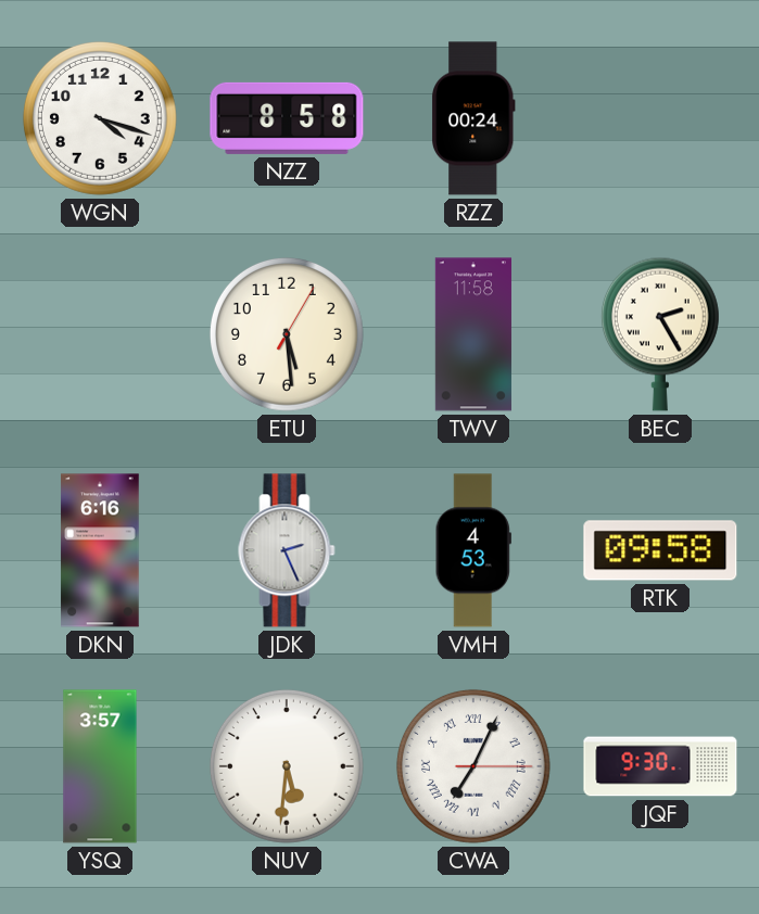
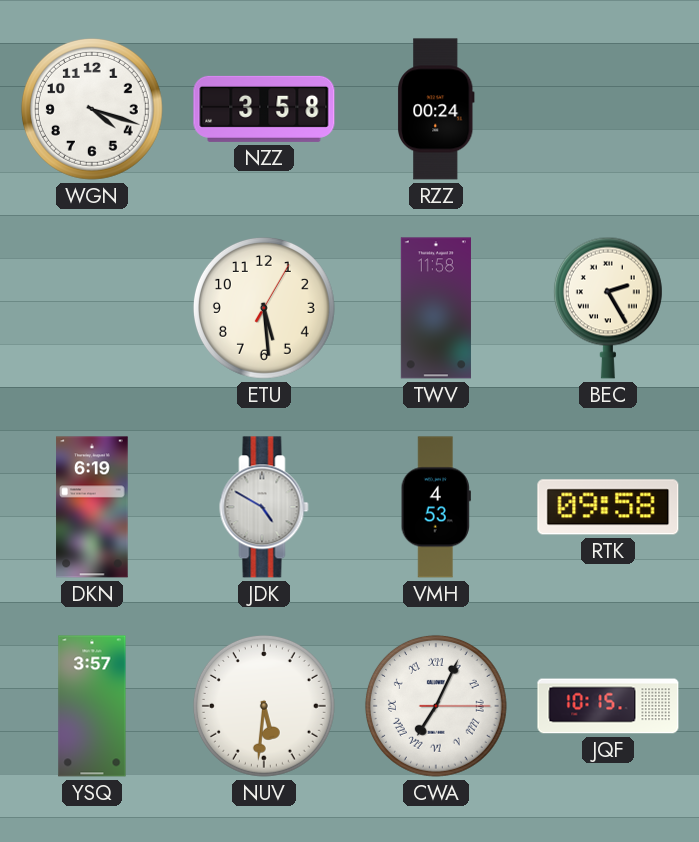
NZZ: 8:58 -> 3:58 (264, 109)
DKN: 6:16 -> 6:19 (92, 507)
JDK: 2:26 -> 4:50 (264, 507)
JQF: 9:30 -> 10:15 (608, 706)
